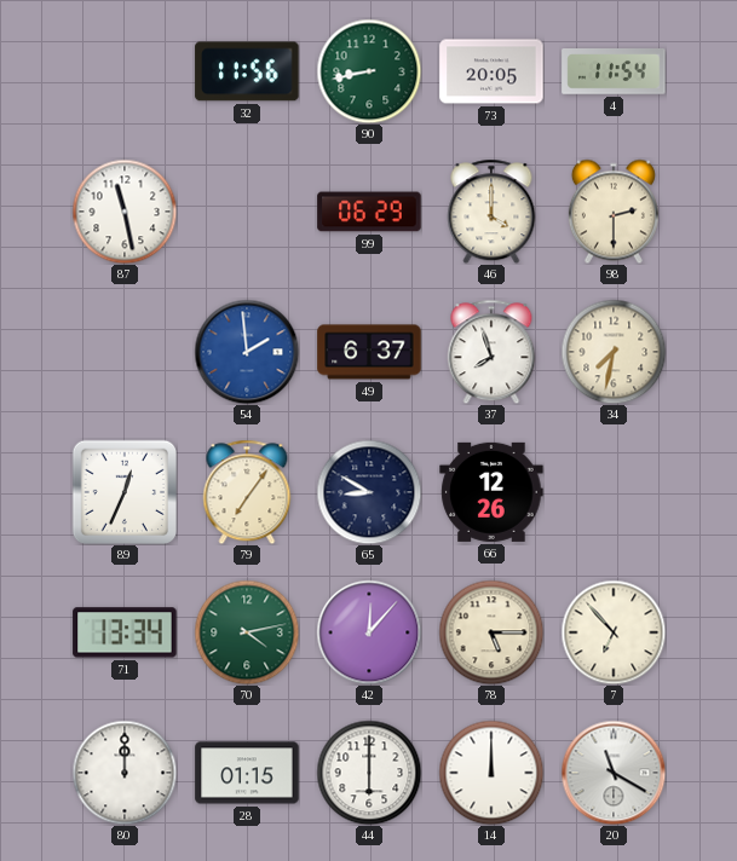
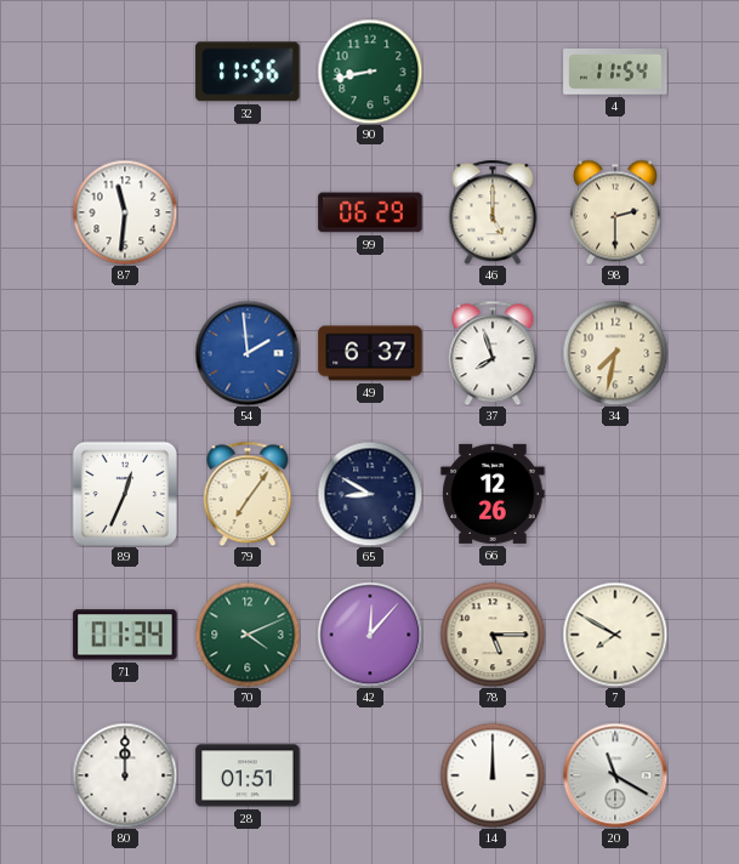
73: 20:05 -> none (491, 71)
87: 11:28 -> 11:31 (125, 212)
46: 4:00 -> 5:00 (493, 212)
71: 13:34 -> 01:34 (125, 635)
70: 4:13 -> 4:11 (248, 635)
7: 6:53 -> 7:50 (615, 635)
28: 01:15 -> 01:51 (248, 775)
44: 6:00 -> none (369, 773)
